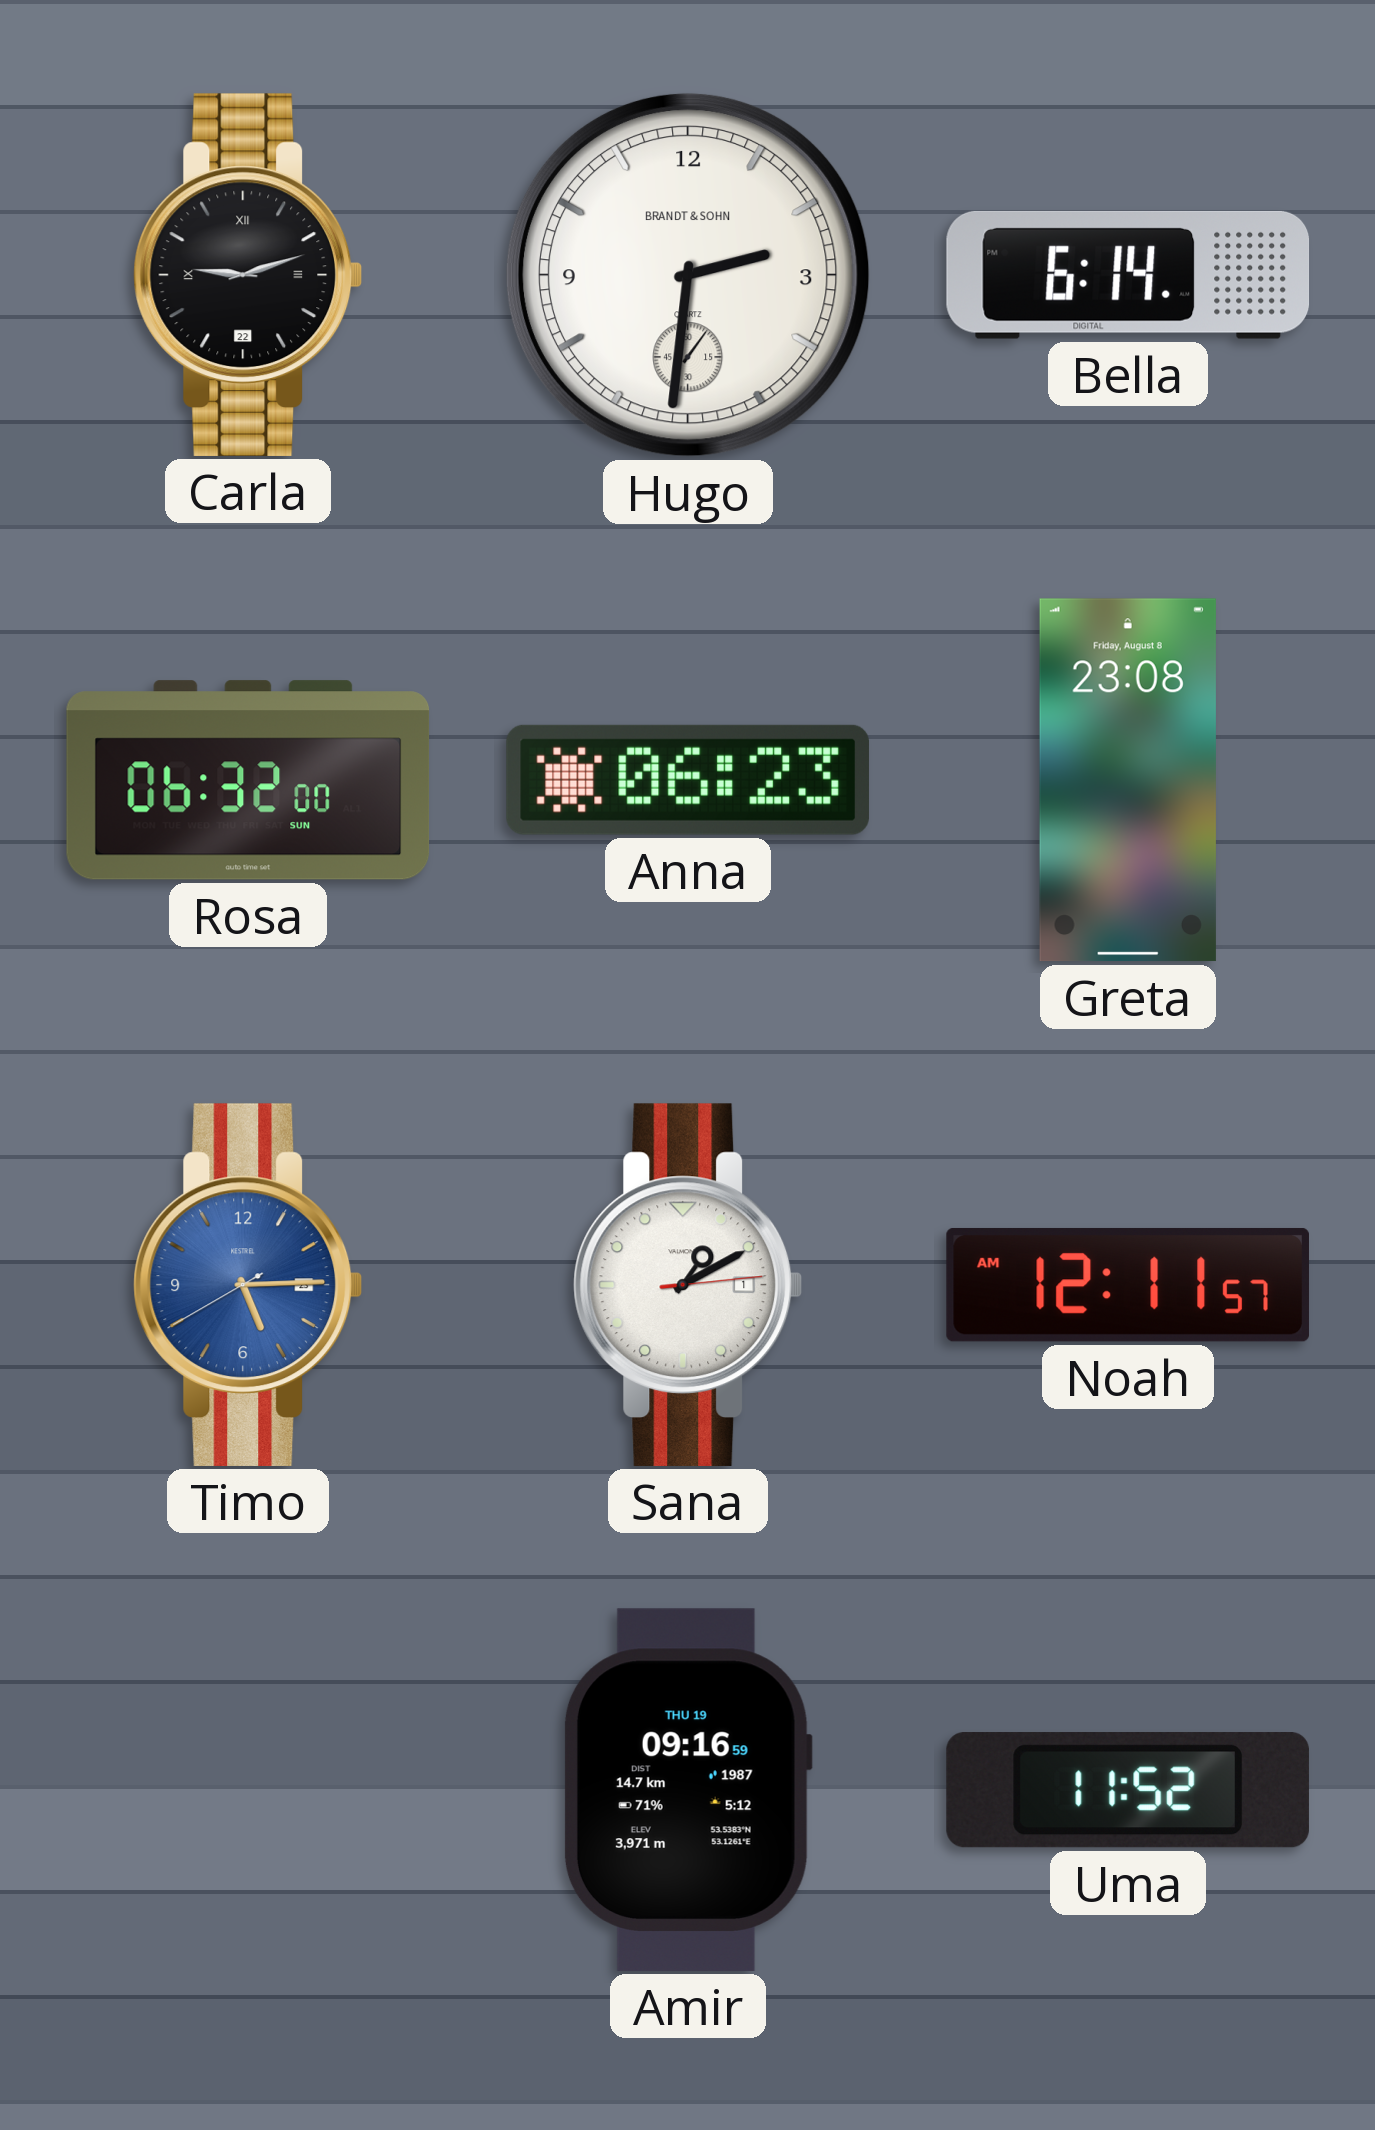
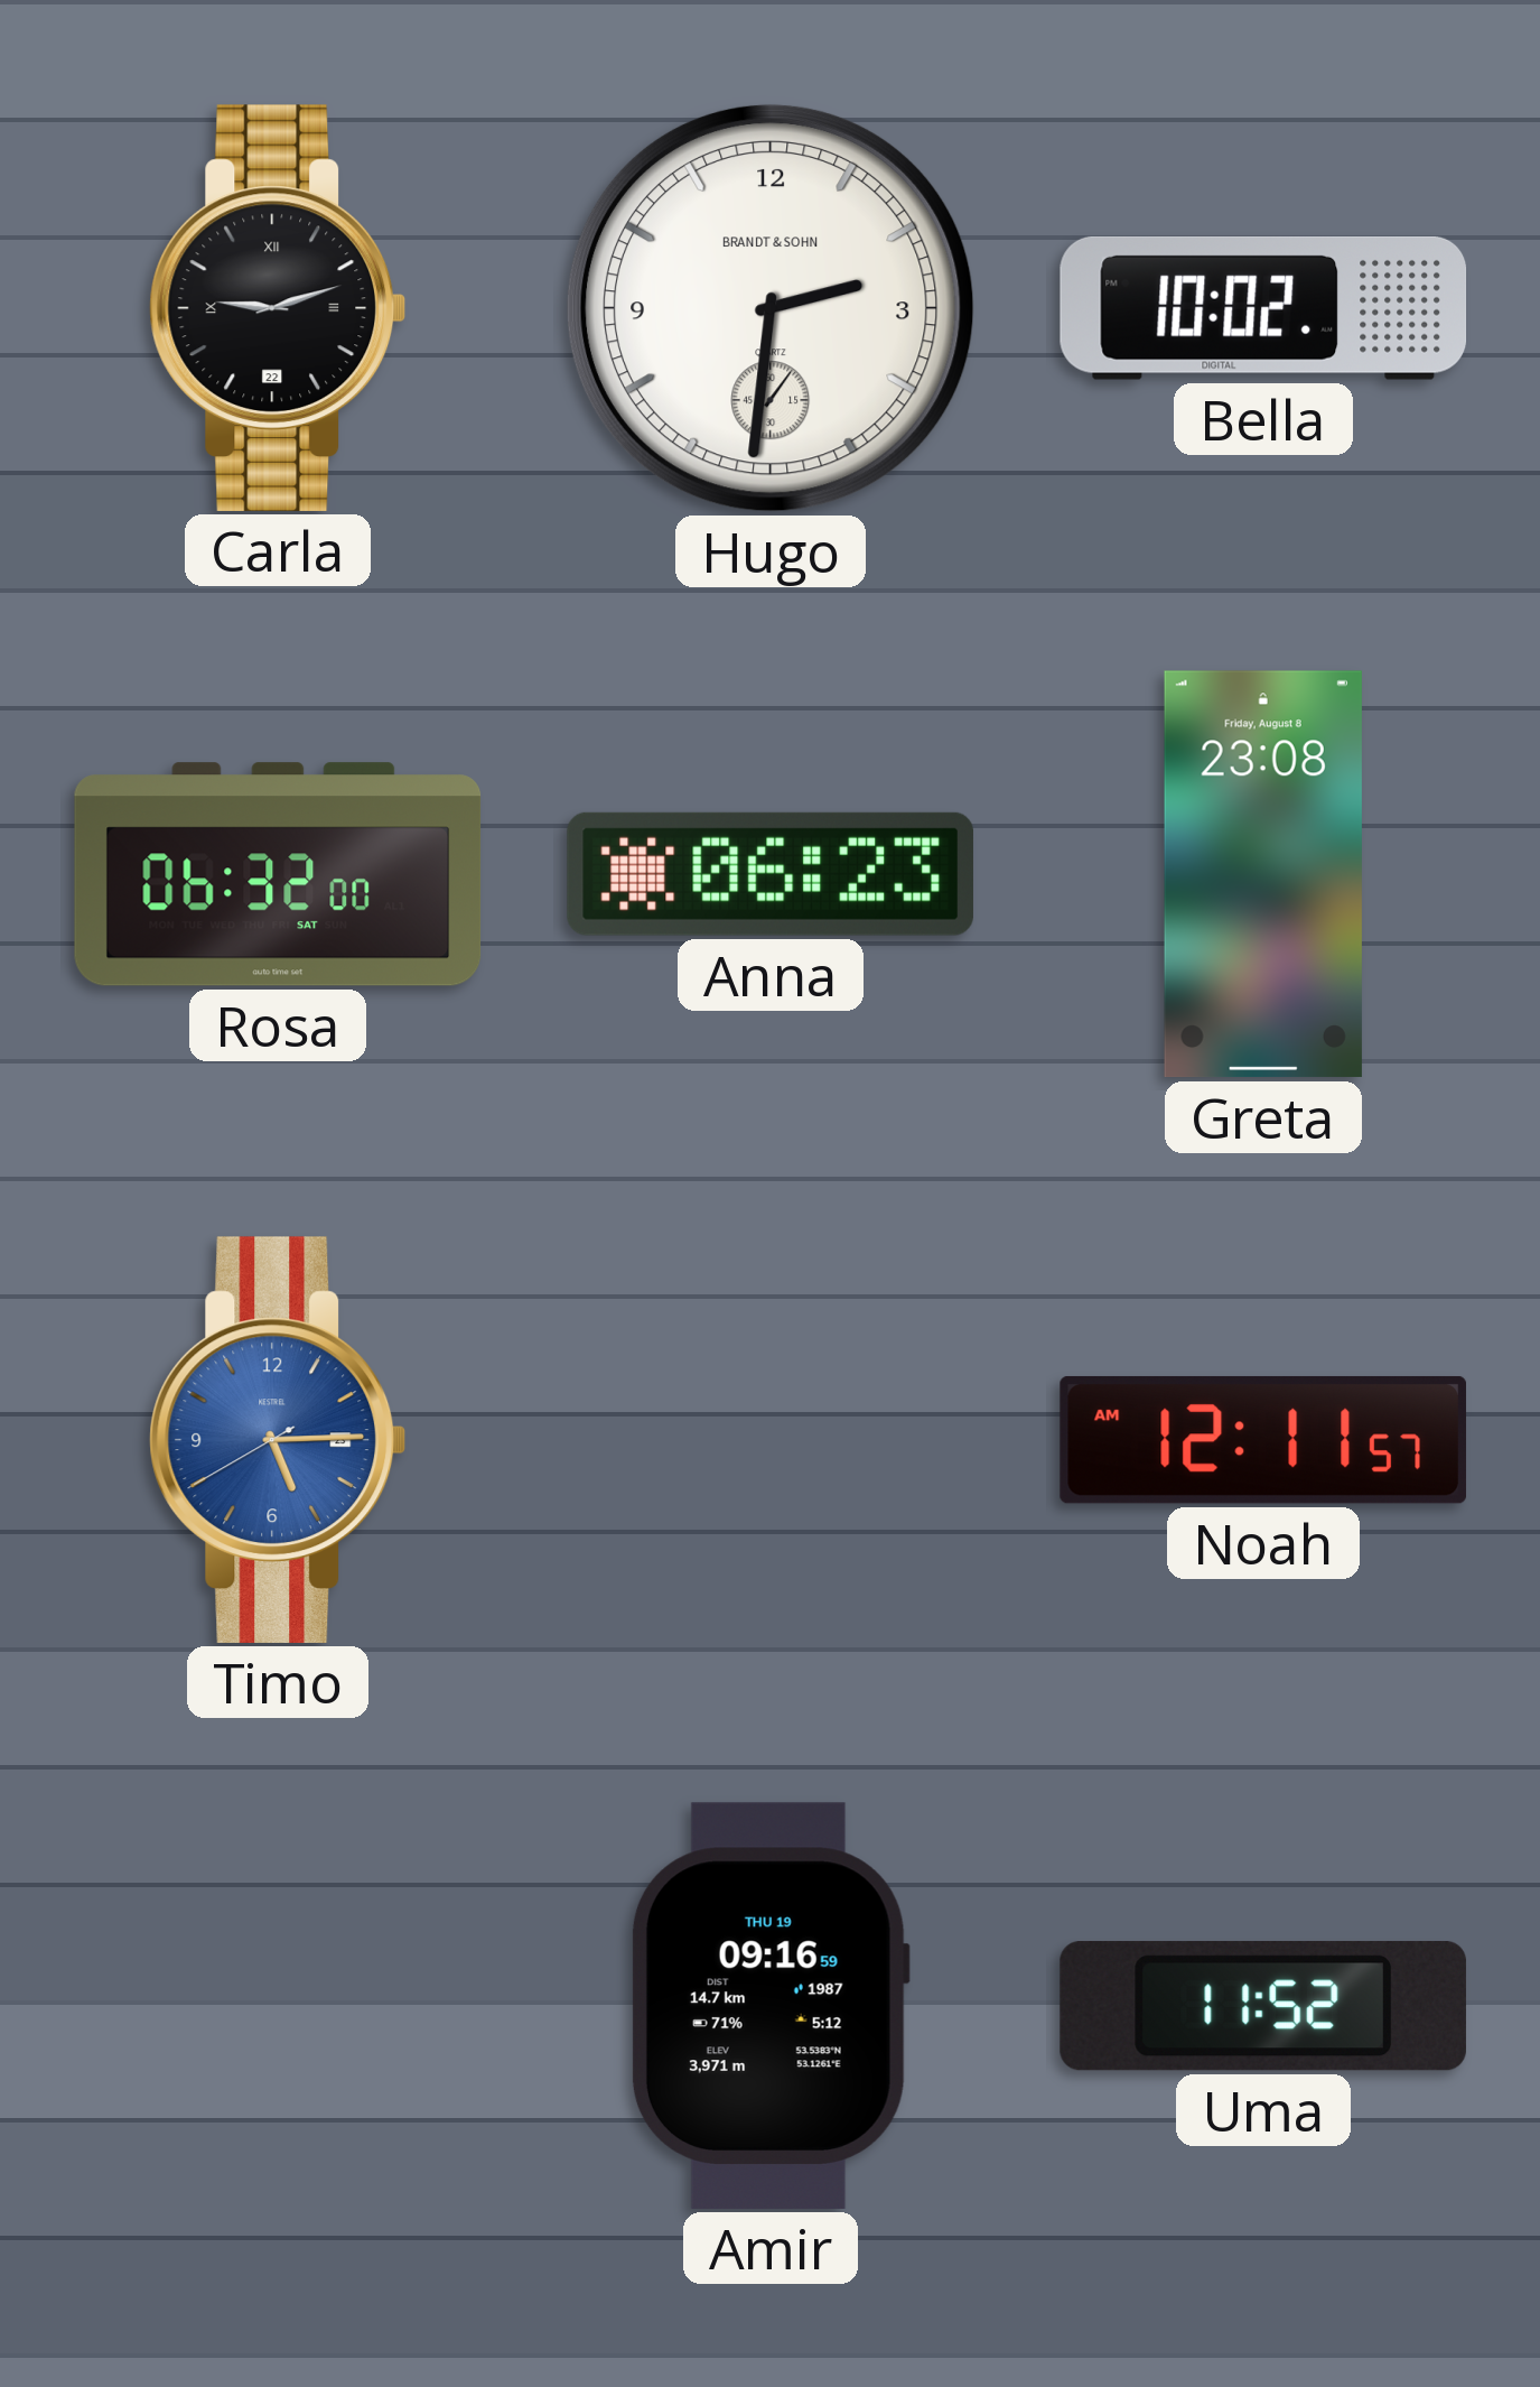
Bella: 6:14 -> 10:02 (1263, 308)
Rosa date: SUN -> SAT (278, 874)
Sana: 1:10 -> none (688, 1285)
